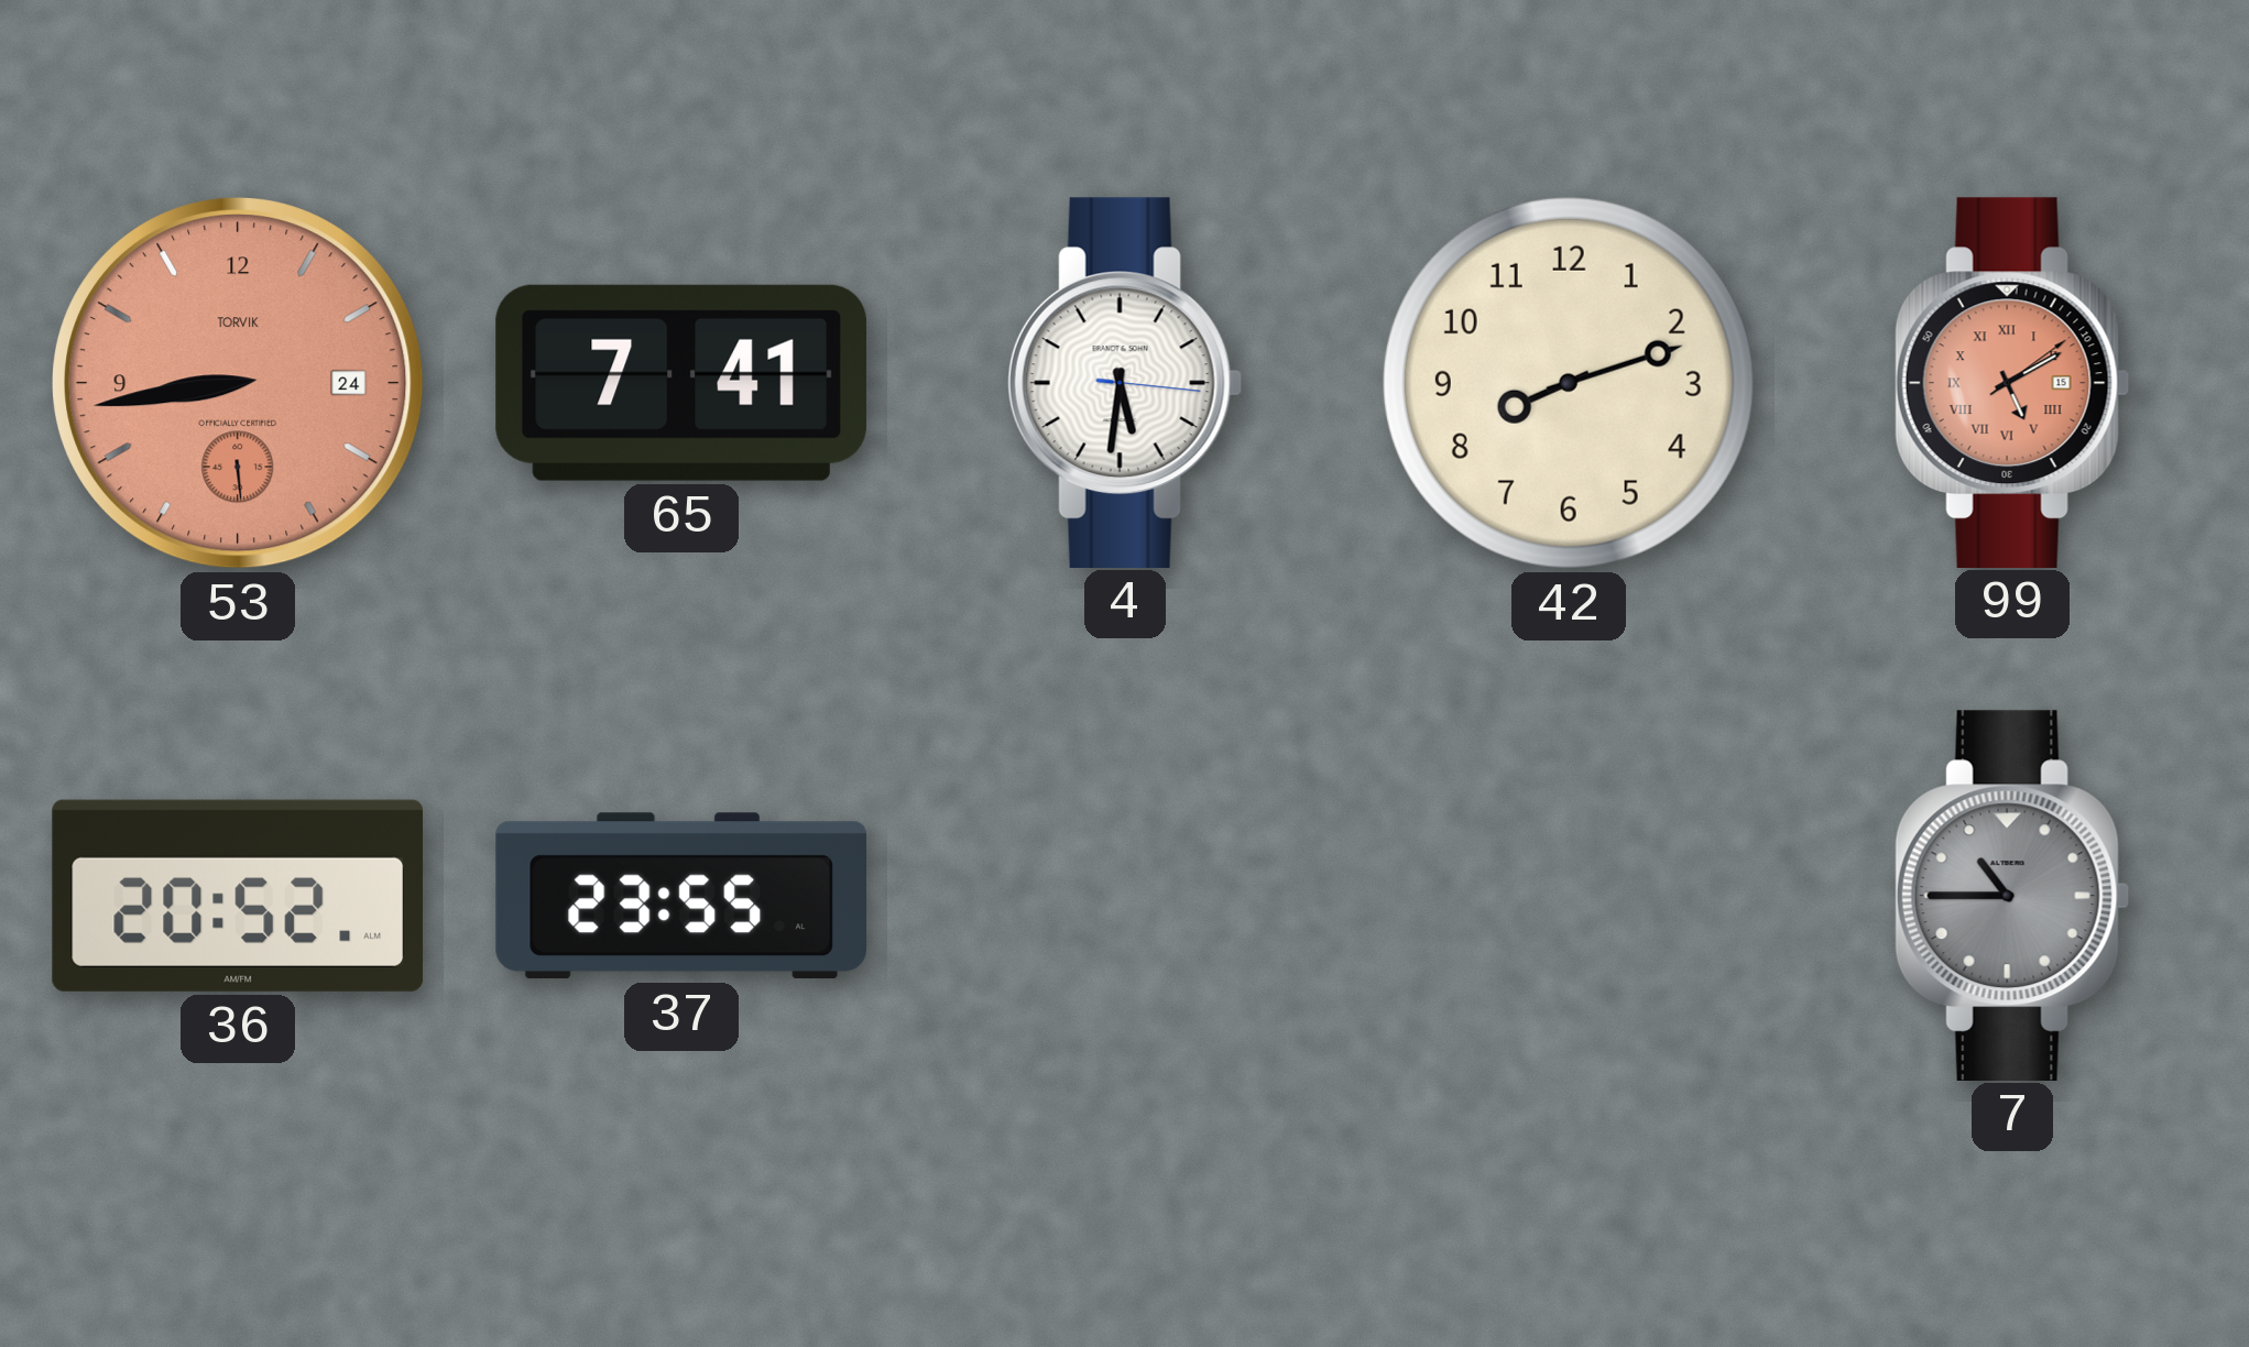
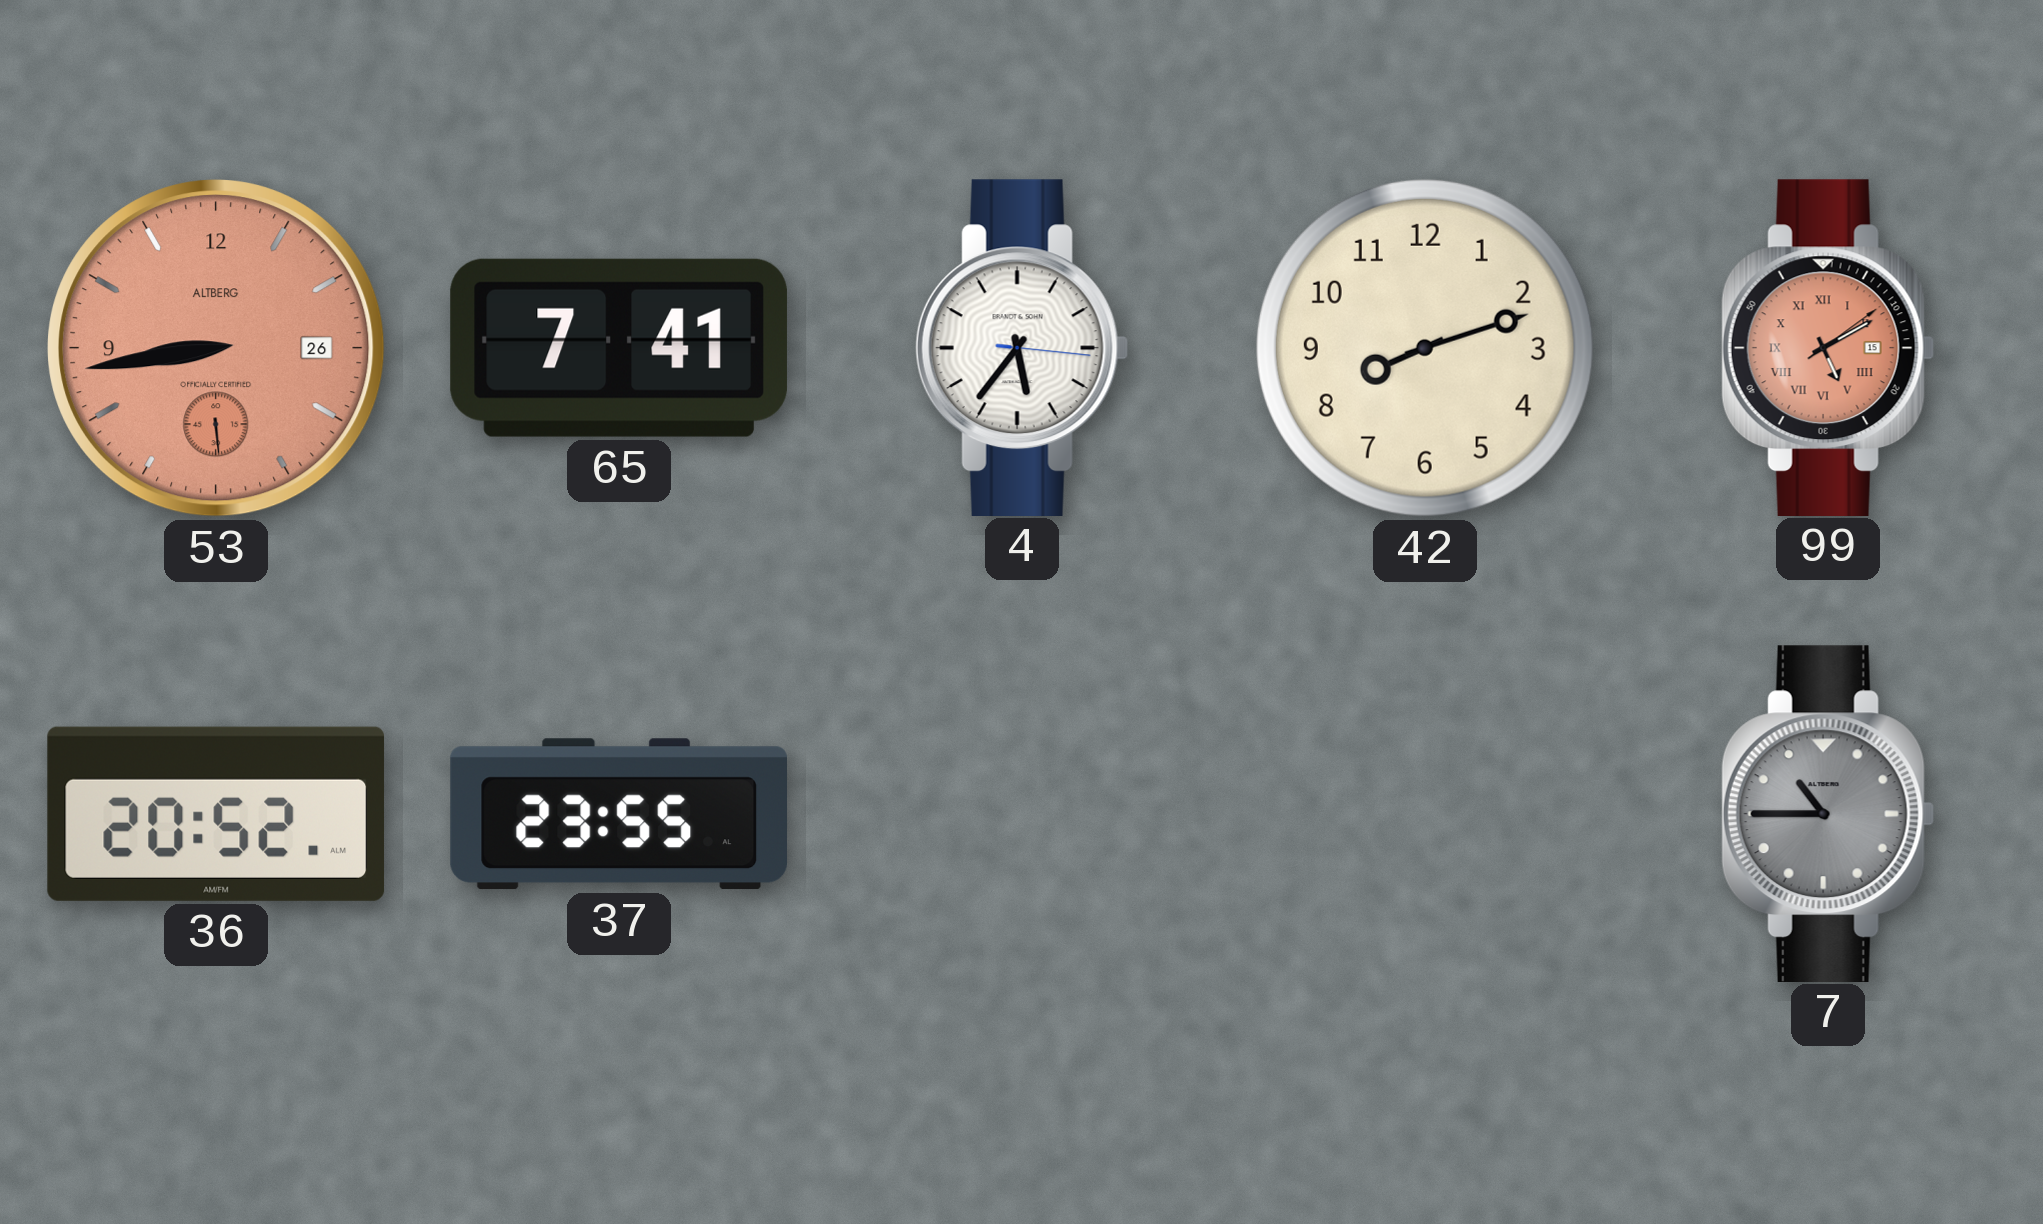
53 date: 24 -> 26 (216, 348)
53 brand: TORVIK -> ALTBERG (216, 348)
4: 5:31 -> 5:36 (1022, 347)
